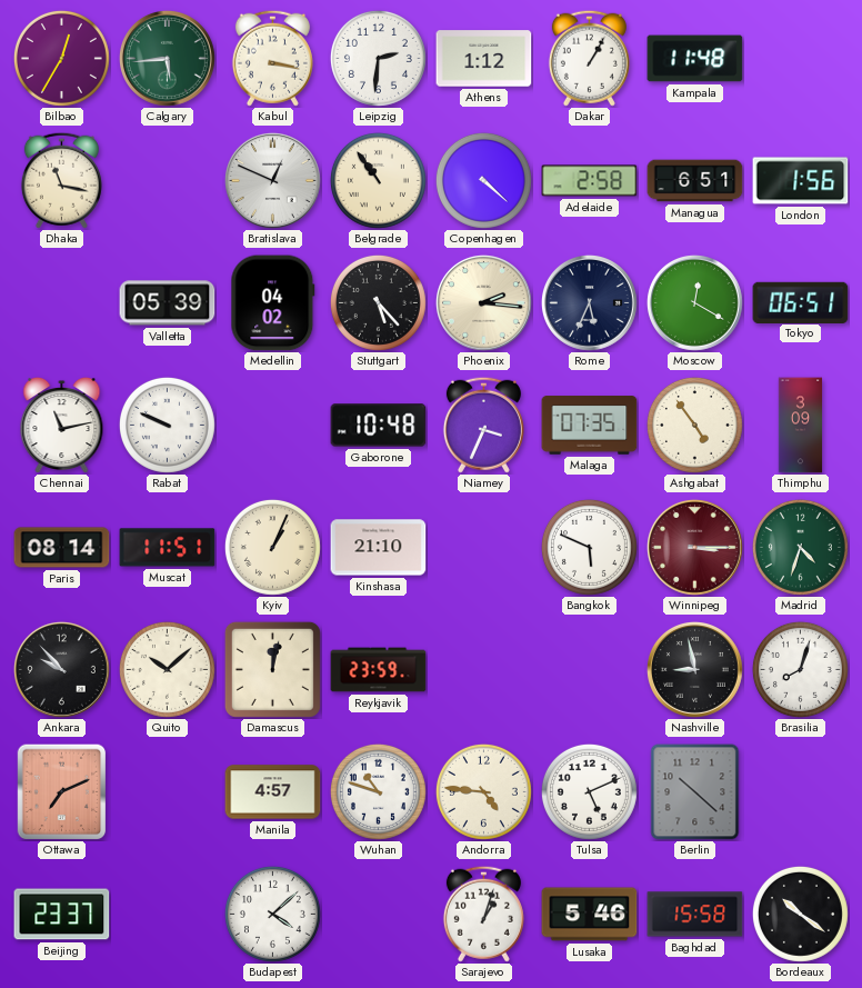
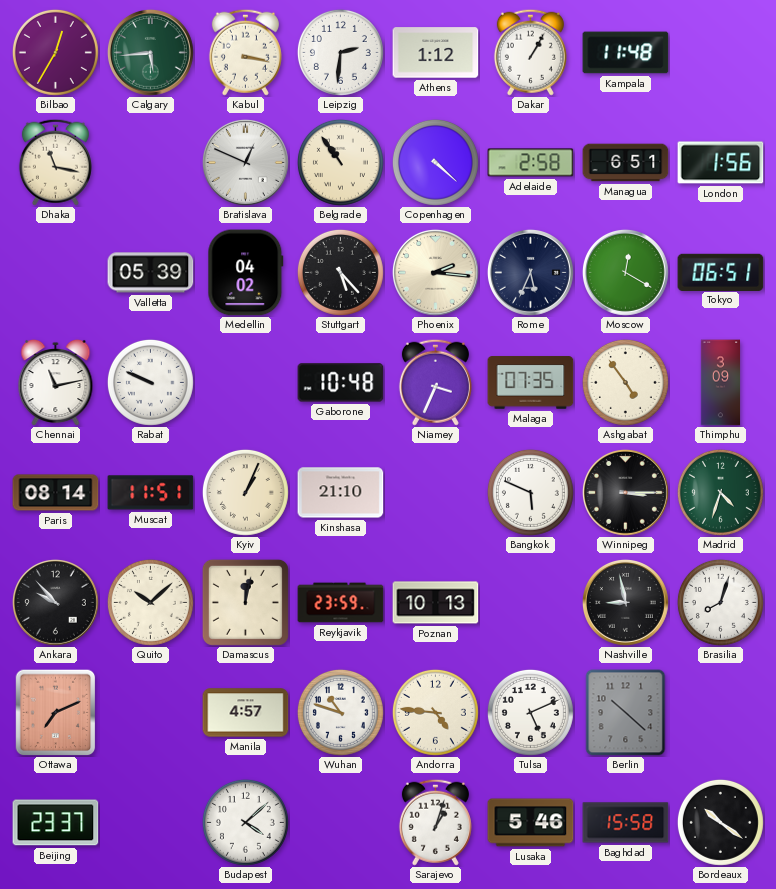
Winnipeg dial: burgundy -> black (626, 493)
Poznan: none -> 10:13 (436, 603)
